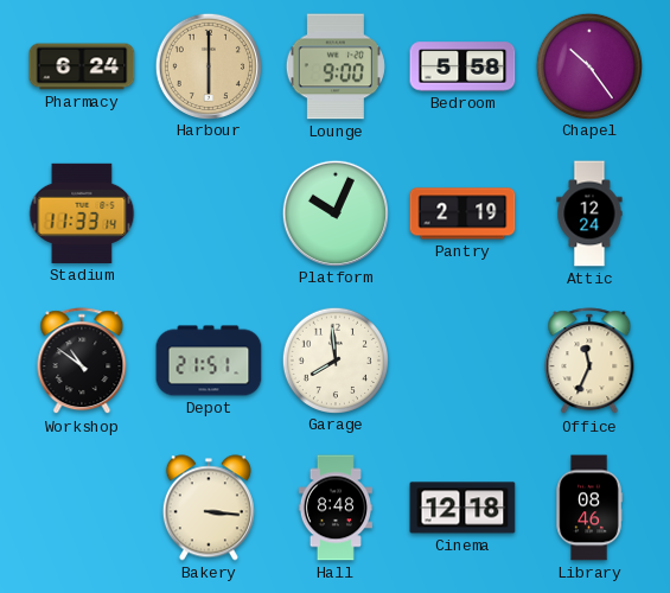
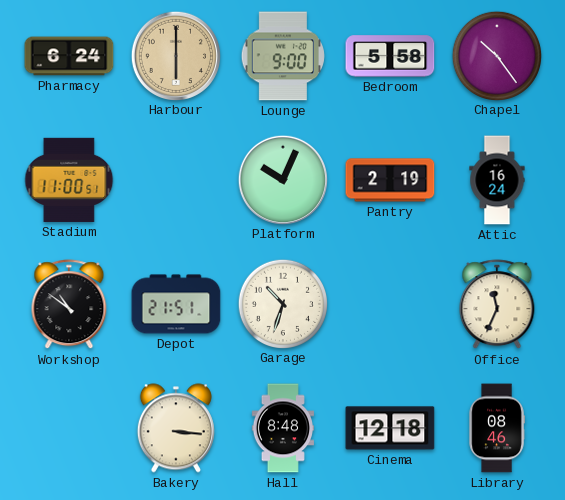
Stadium: 11:33 -> 11:00 (69, 180)
Attic: 12:24 -> 16:24 (497, 180)
Garage: 7:59 -> 10:33 (282, 303)
